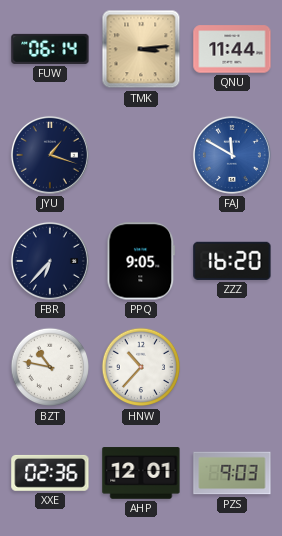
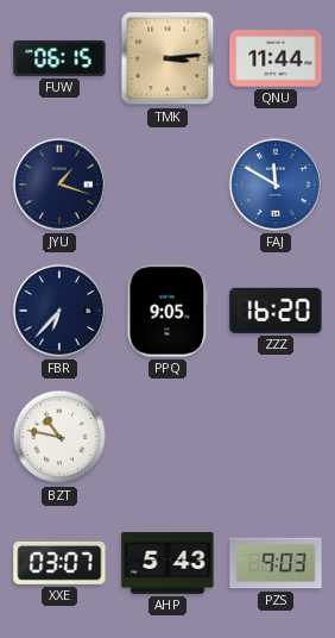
FUW: 06:14 -> 06:15 (59, 58)
HNW: 10:37 -> none (141, 367)
XXE: 02:36 -> 03:07 (59, 563)
AHP: 12:01 -> 5:43 (167, 563)
